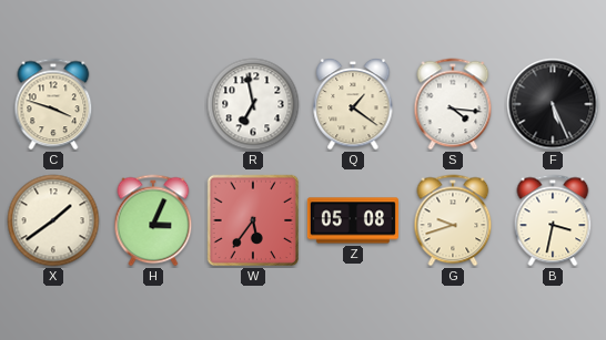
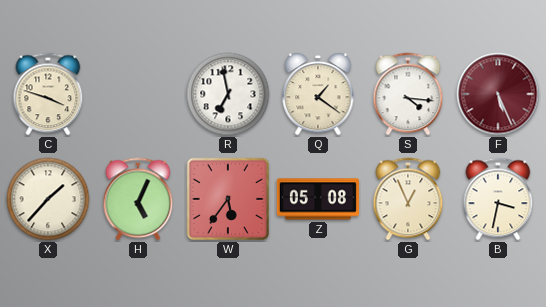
F dial: black -> burgundy (498, 94)
X: 1:39 -> 1:37 (48, 199)
H: 3:04 -> 5:04 (138, 199)
G: 9:42 -> 12:56 (408, 199)
